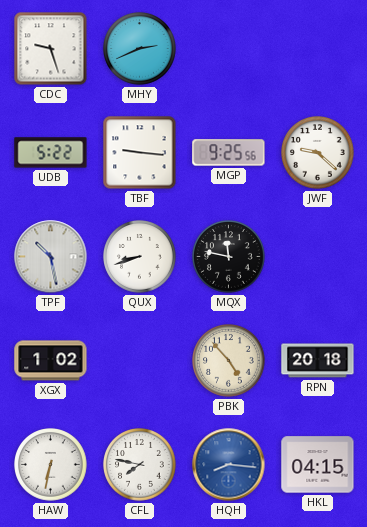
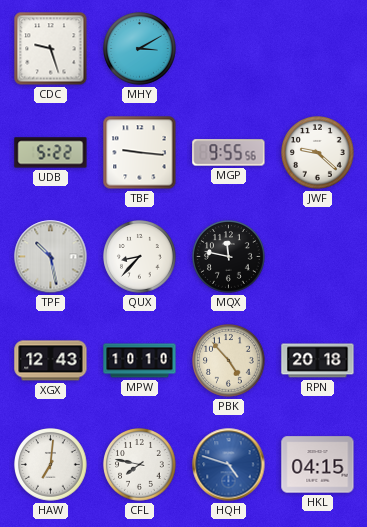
MHY: 2:41 -> 3:10 (140, 49)
MGP: 9:25 -> 9:55 (229, 153)
QUX: 8:42 -> 8:37 (140, 257)
XGX: 1:02 -> 12:43 (51, 361)
MPW: none -> 10:10 (140, 361)
HAW: 6:32 -> 7:01 (51, 465)
HQH: 8:16 -> 4:48 (229, 465)
